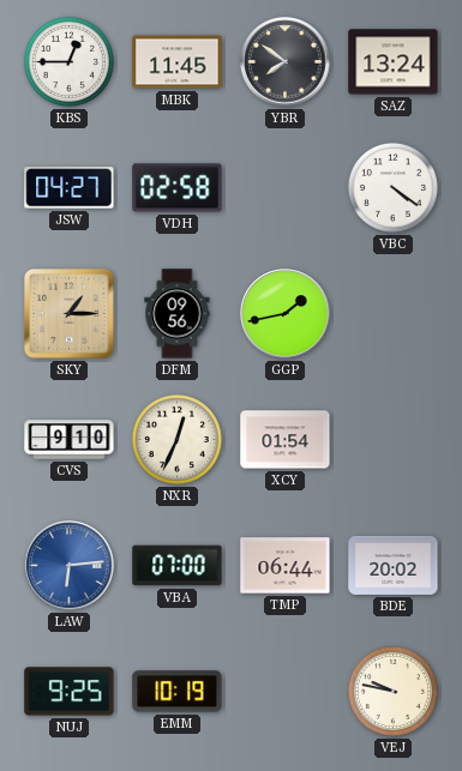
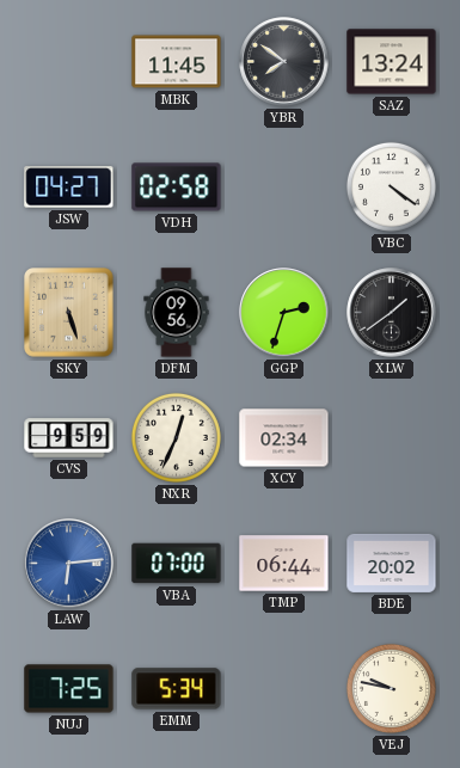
KBS: 12:45 -> none (68, 61)
SKY: 1:15 -> 5:27 (69, 313)
GGP: 1:43 -> 2:33 (284, 313)
XLW: none -> 1:39 (392, 313)
CVS: 9:10 -> 9:59 (69, 438)
XCY: 01:54 -> 02:34 (284, 438)
NUJ: 9:25 -> 7:25 (69, 689)
EMM: 10:19 -> 5:34 (177, 689)
